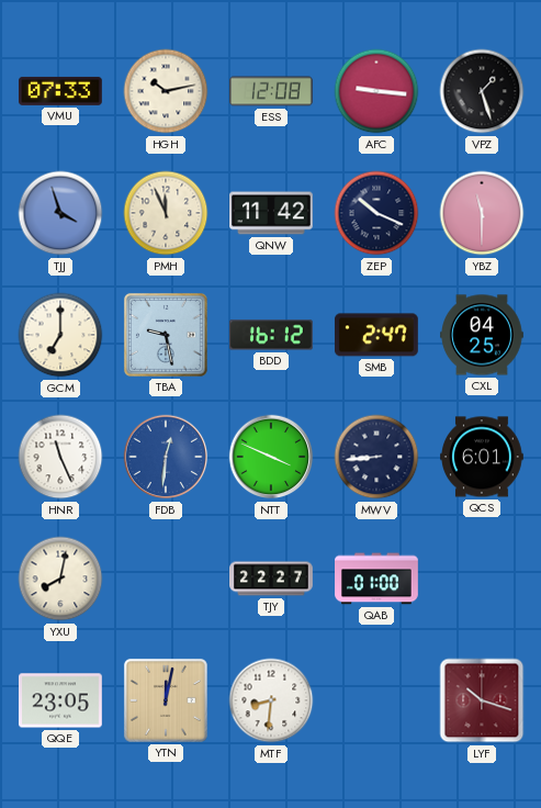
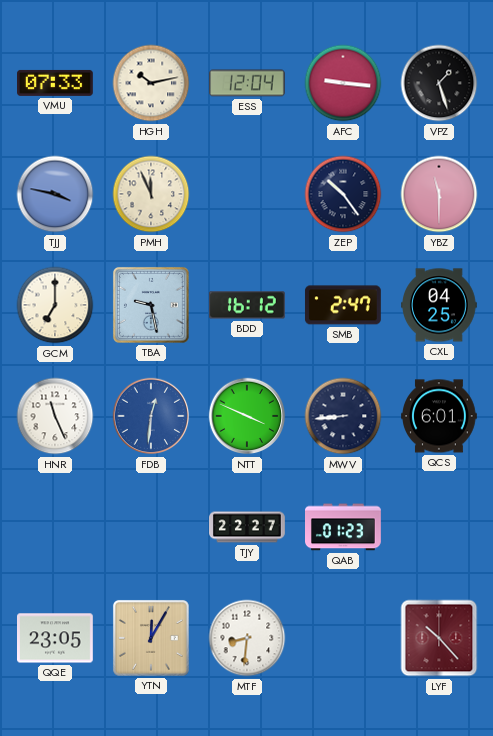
ESS: 12:08 -> 12:04 (248, 83)
TJJ: 3:57 -> 3:47 (55, 194)
QNW: 11:42 -> none (272, 213)
ZEP: 10:19 -> 10:24 (343, 194)
YXU: 8:02 -> none (60, 579)
QAB: 01:00 -> 01:23 (344, 527)
YTN: 12:02 -> 12:05 (151, 638)
LYF: 10:18 -> 10:23 (439, 638)
